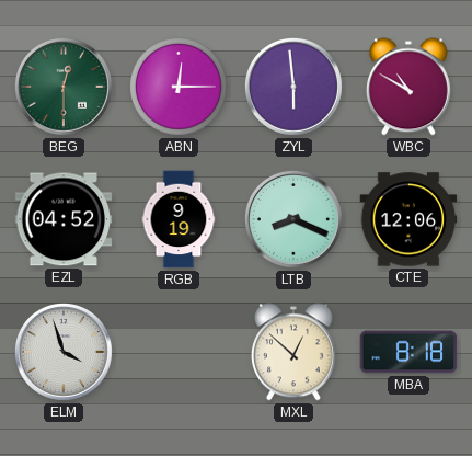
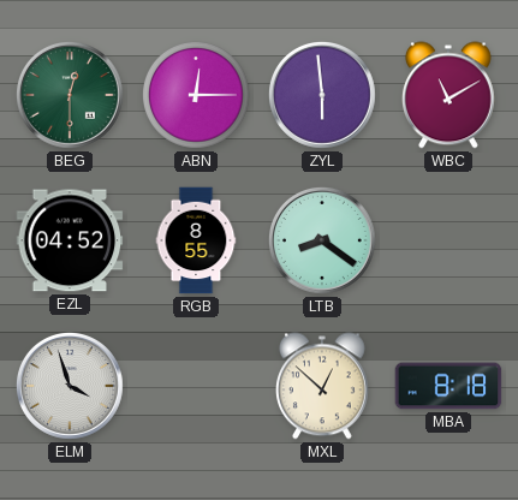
WBC: 10:50 -> 11:10 (448, 95)
RGB: 9:19 -> 8:55 (196, 240)
LTB: 8:19 -> 8:21 (322, 240)
CTE: 12:06 -> none (408, 219)
